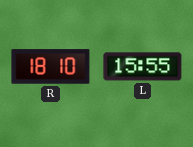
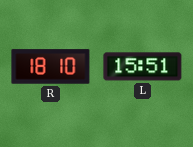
L: 15:55 -> 15:51 (143, 67)
